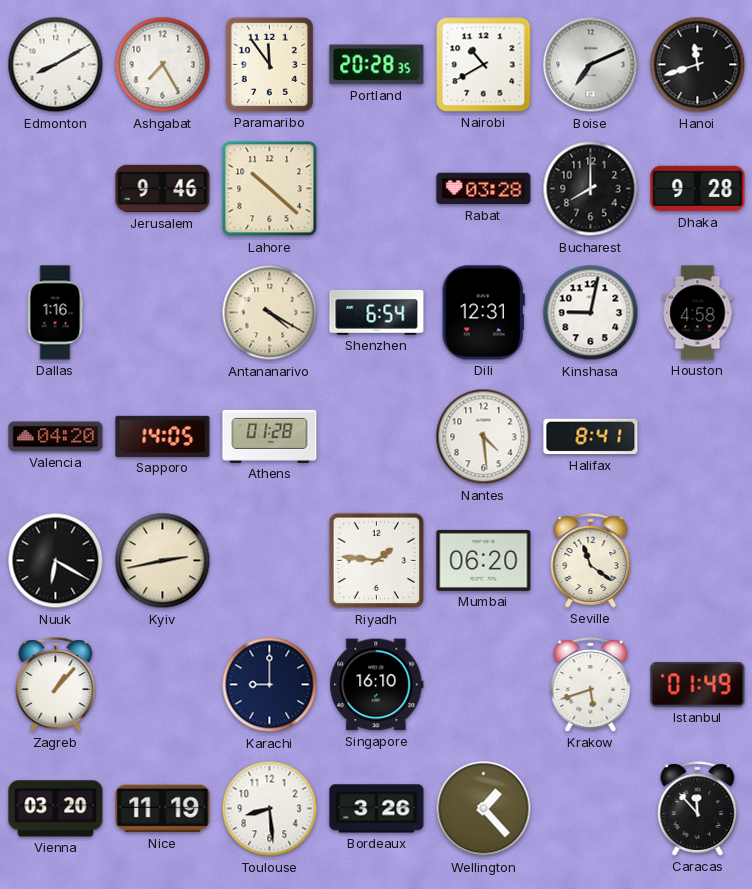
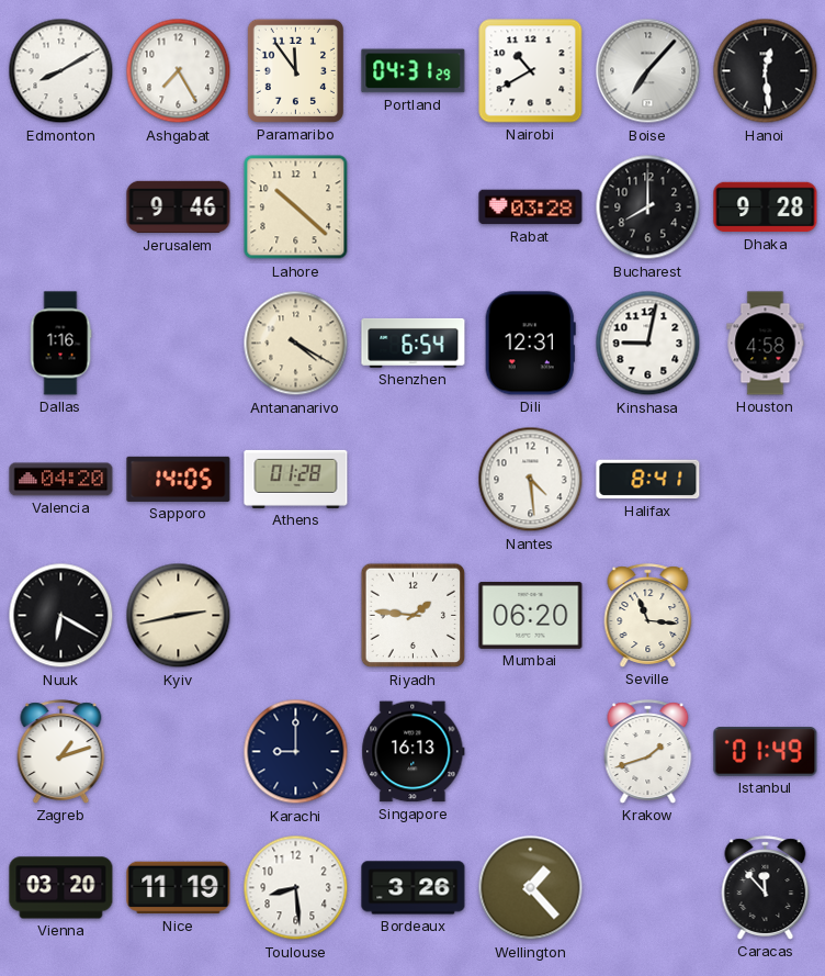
Portland: 20:28 -> 04:31 (414, 71)
Boise: 7:11 -> 7:07 (648, 71)
Hanoi: 11:42 -> 12:29 (766, 71)
Seville: 11:21 -> 11:16 (648, 616)
Zagreb: 1:07 -> 1:12 (61, 752)
Singapore: 16:10 -> 16:13 (414, 752)
Krakow: 5:42 -> 1:42 (648, 752)
